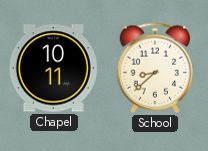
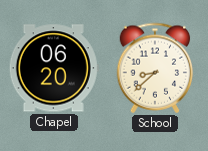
Chapel: 10:11 -> 06:20 (54, 68)
